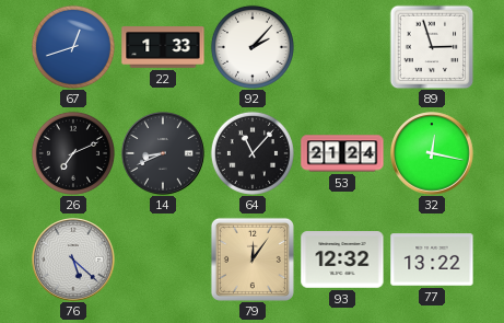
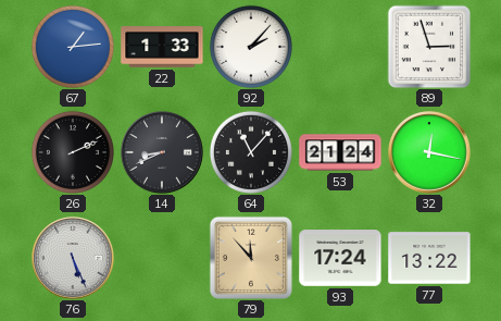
67: 12:42 -> 1:14 (73, 47)
26: 7:11 -> 2:11 (73, 152)
76: 5:22 -> 5:26 (73, 258)
79: 12:06 -> 11:53 (251, 258)
93: 12:32 -> 17:24 (340, 258)
